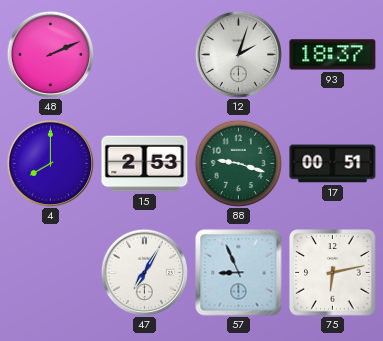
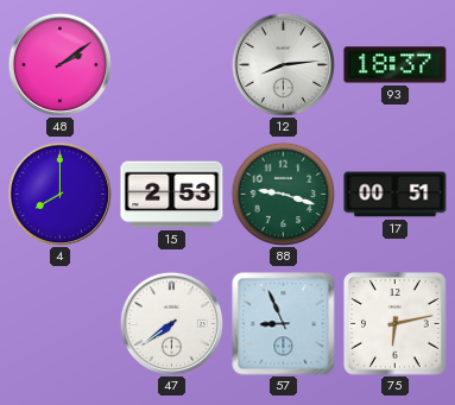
48: 2:11 -> 2:09 (59, 64)
12: 2:03 -> 8:14 (283, 64)
47: 7:05 -> 7:39 (171, 323)
